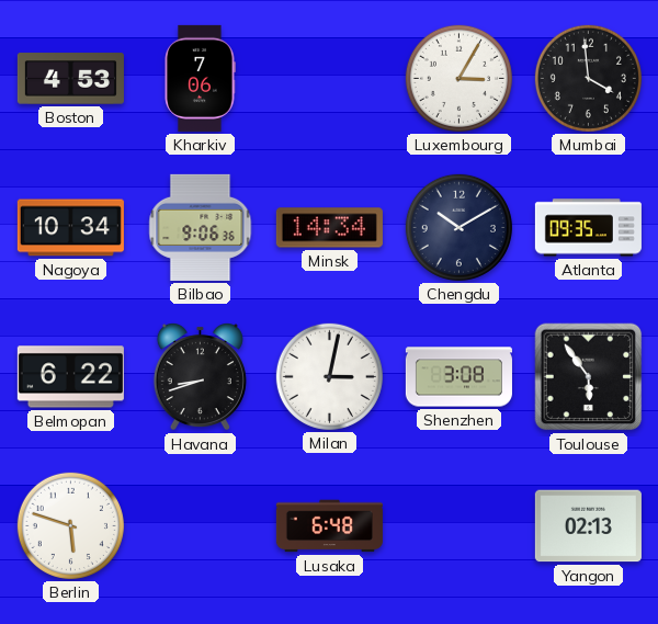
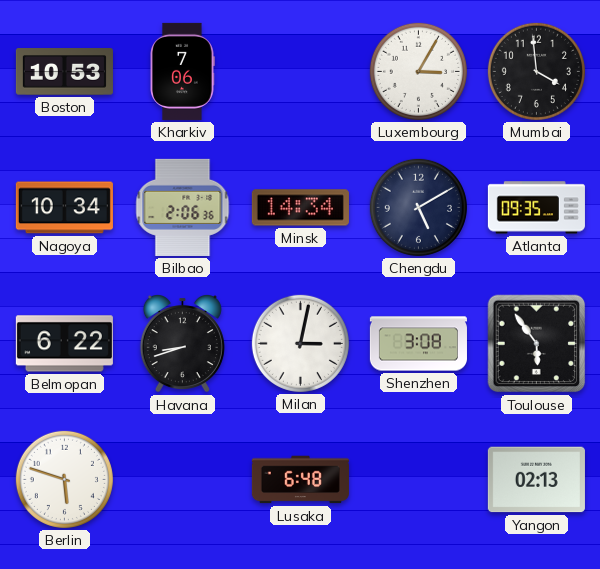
Boston: 4:53 -> 10:53 (64, 72)
Bilbao: 9:06 -> 2:06 (183, 207)
Chengdu: 10:10 -> 5:10 (418, 207)
